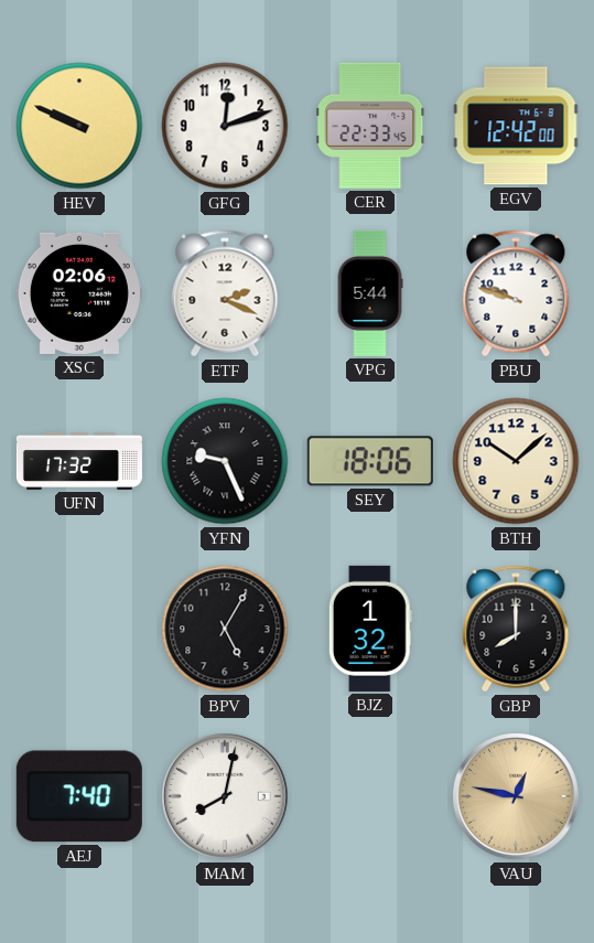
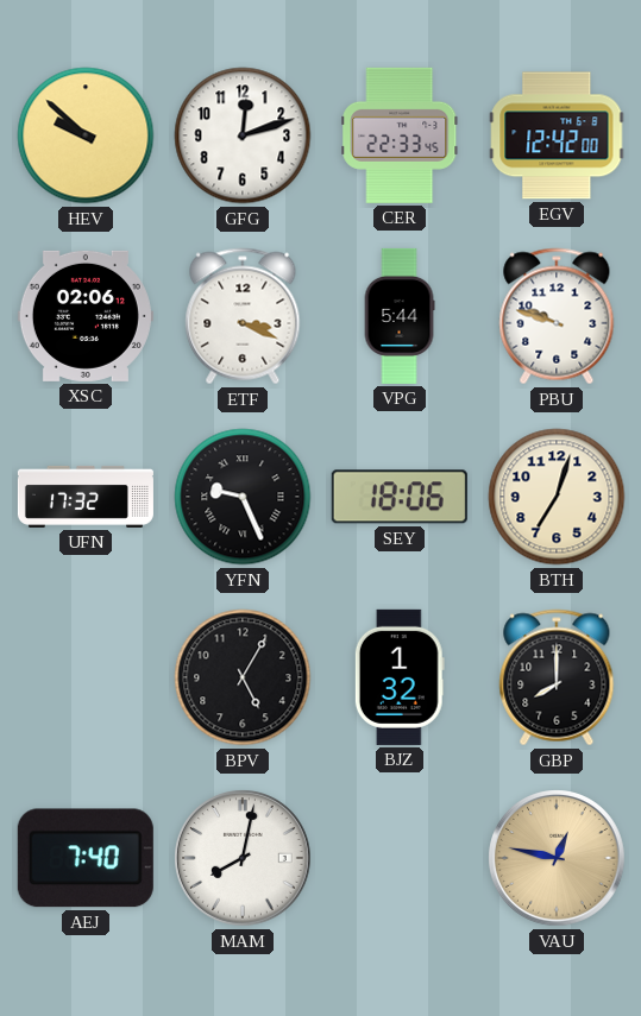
HEV: 9:49 -> 9:52 (86, 135)
ETF: 2:19 -> 3:19 (243, 316)
BTH: 10:08 -> 7:03 (557, 497)
